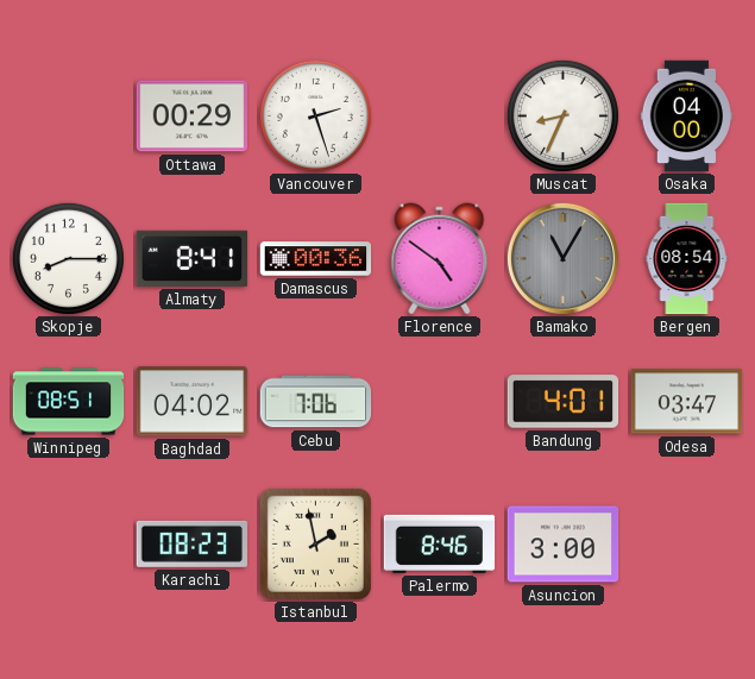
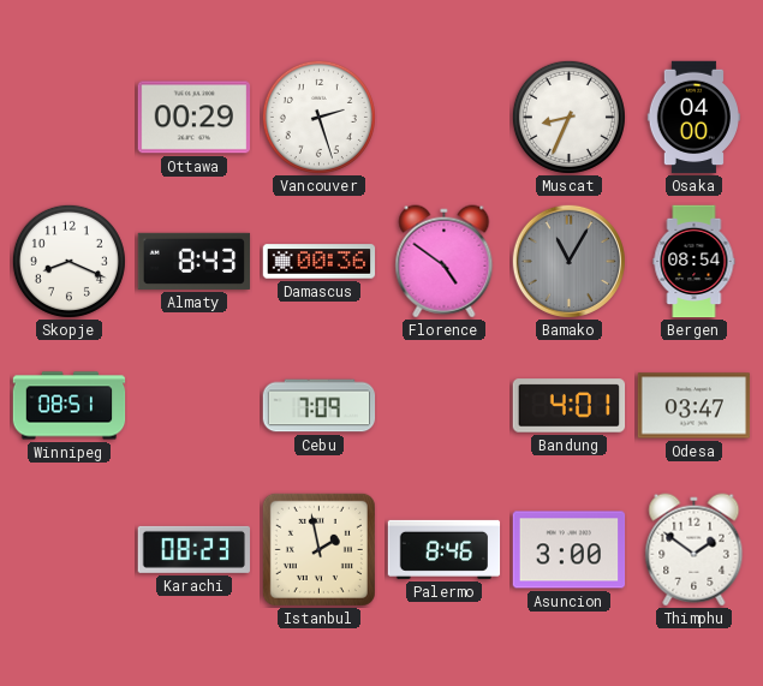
Skopje: 8:15 -> 8:19 (68, 261)
Almaty: 8:41 -> 8:43 (195, 261)
Baghdad: 04:02 -> none (193, 402)
Cebu: 7:06 -> 7:09 (320, 406)
Thimphu: none -> 1:51 (695, 550)
